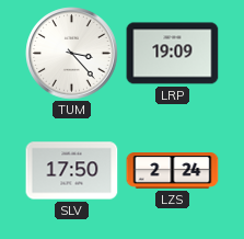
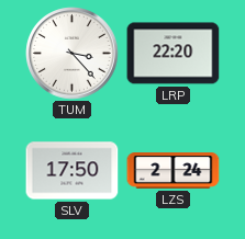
LRP: 19:09 -> 22:20 (174, 54)
